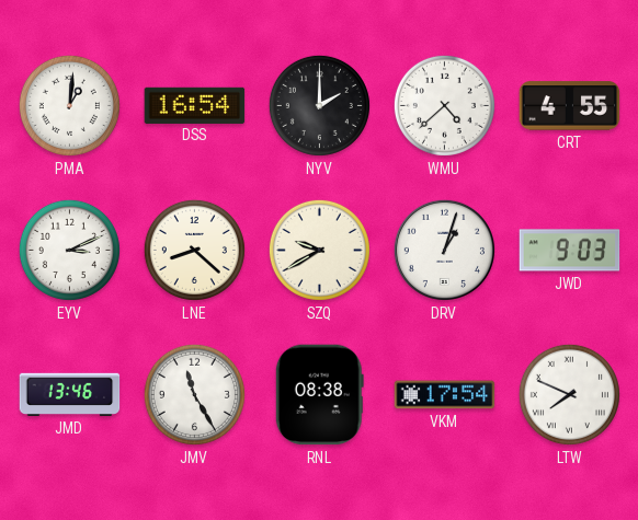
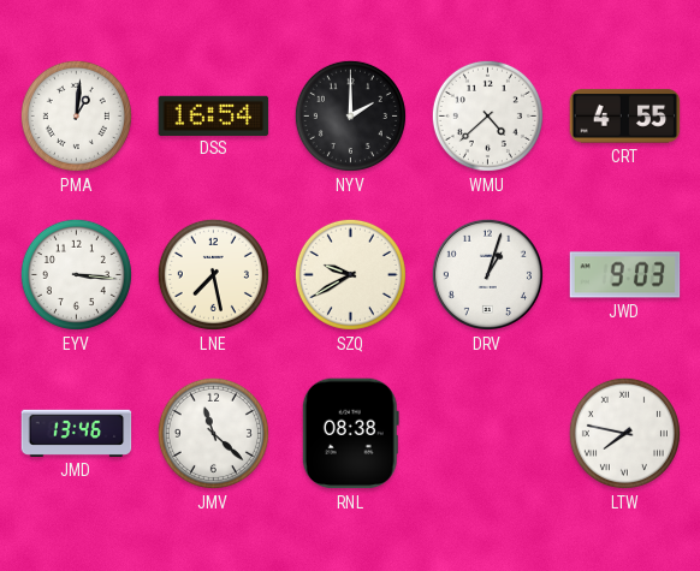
EYV: 3:11 -> 3:16 (76, 274)
LNE: 8:22 -> 7:28 (213, 274)
JMV: 11:25 -> 11:22 (213, 433)
VKM: 17:54 -> none (445, 395)
LTW: 7:49 -> 7:47 (624, 433)
